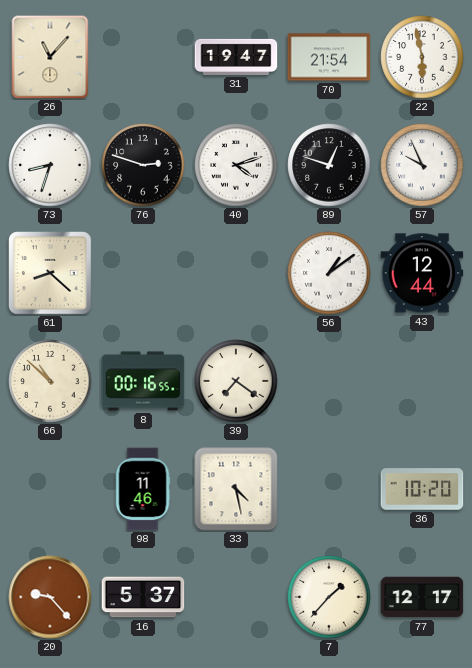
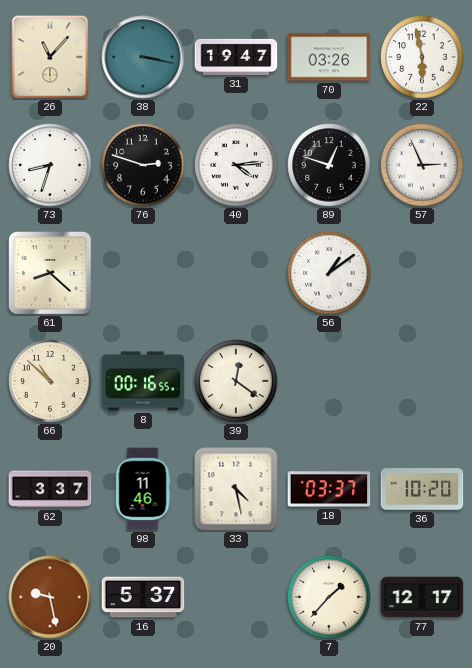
38: none -> 3:17 (143, 57)
70: 21:54 -> 03:26 (329, 57)
40: 4:12 -> 4:14 (236, 165)
57: 9:56 -> 2:56 (422, 165)
43: 12:44 -> none (422, 273)
39: 7:21 -> 12:21 (236, 381)
62: none -> 3:37 (50, 489)
18: none -> 03:37 (329, 489)
20: 9:23 -> 9:28 (50, 597)
